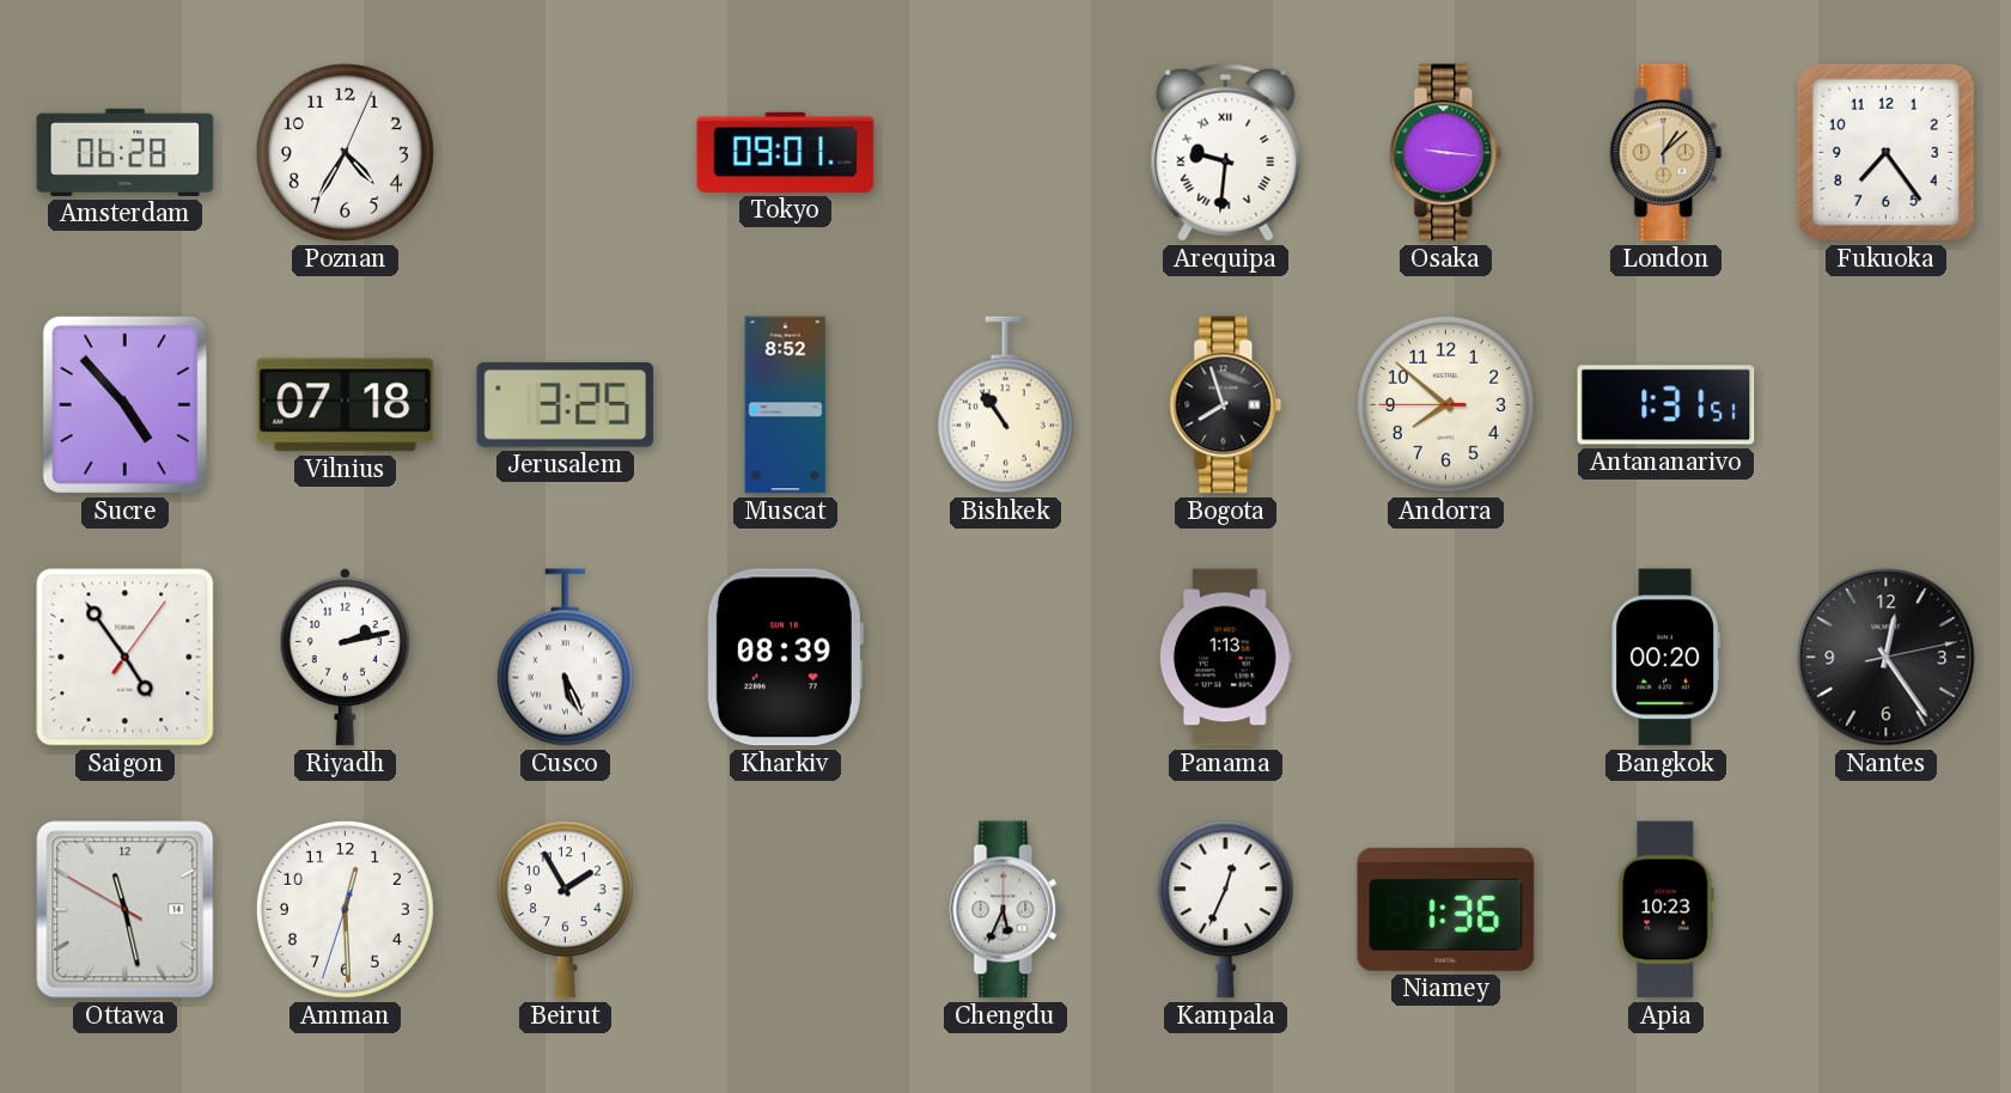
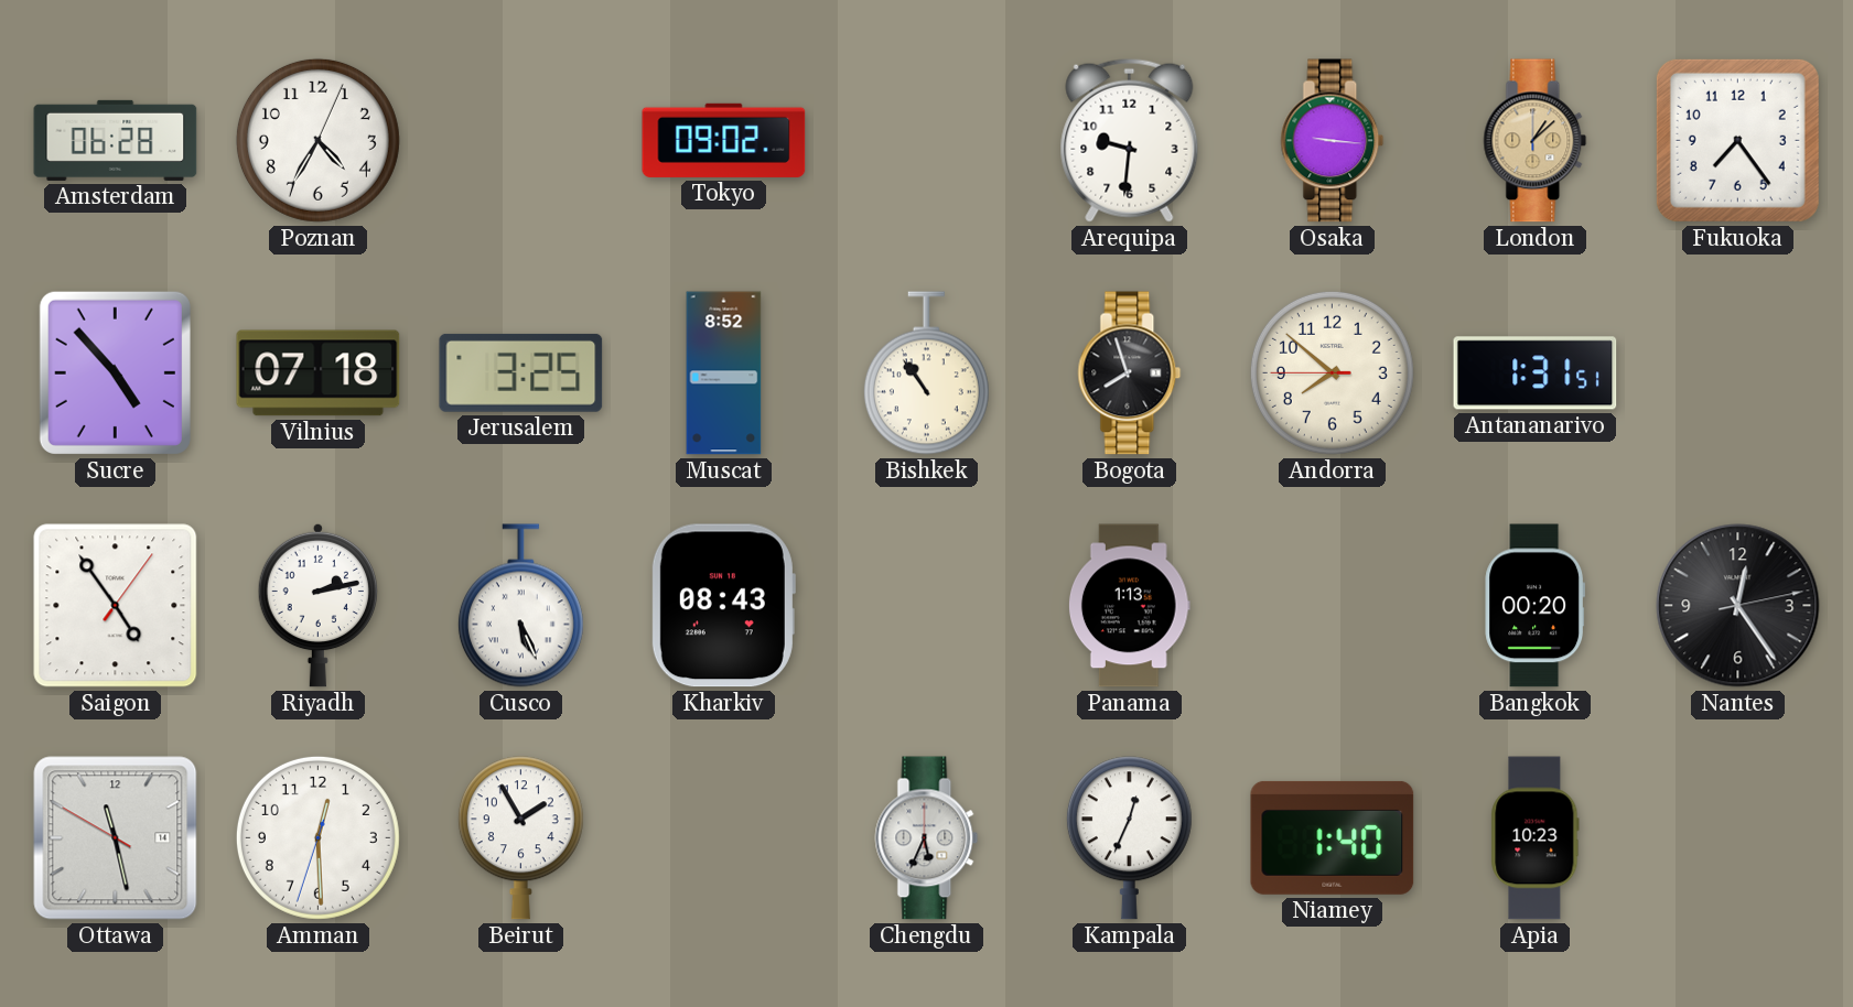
Tokyo: 09:01 -> 09:02 (724, 140)
Arequipa numerals: Roman -> Arabic (1130, 140)
Kharkiv: 08:39 -> 08:43 (723, 606)
Niamey: 1:36 -> 1:40 (1333, 837)
